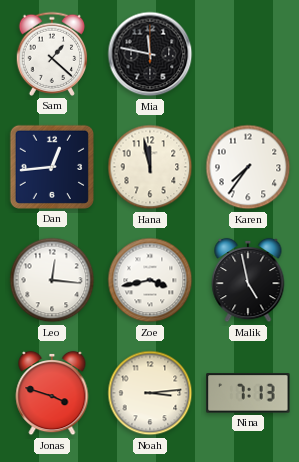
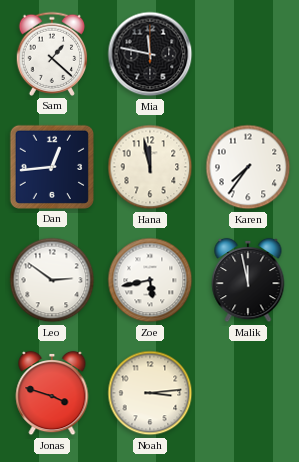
Leo: 12:16 -> 2:51 (52, 280)
Zoe: 3:43 -> 5:43 (150, 280)
Malik: 4:58 -> 11:58 (248, 280)
Nina: 7:13 -> none (248, 393)
